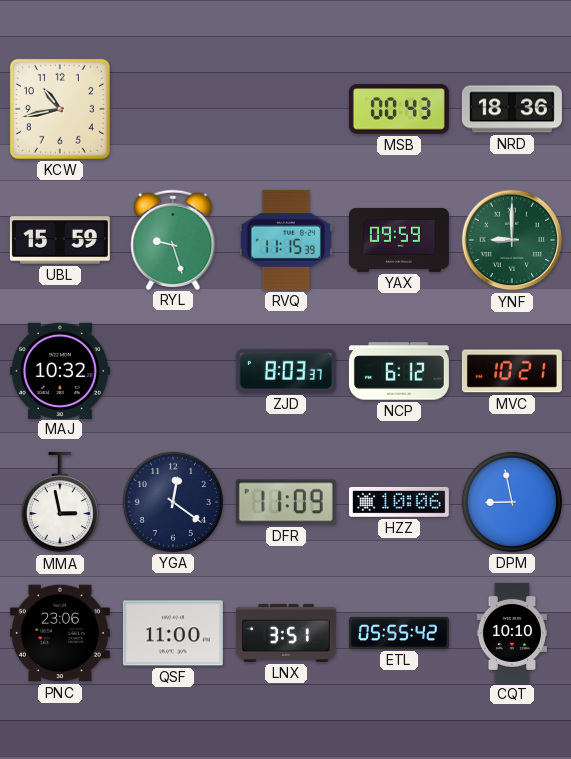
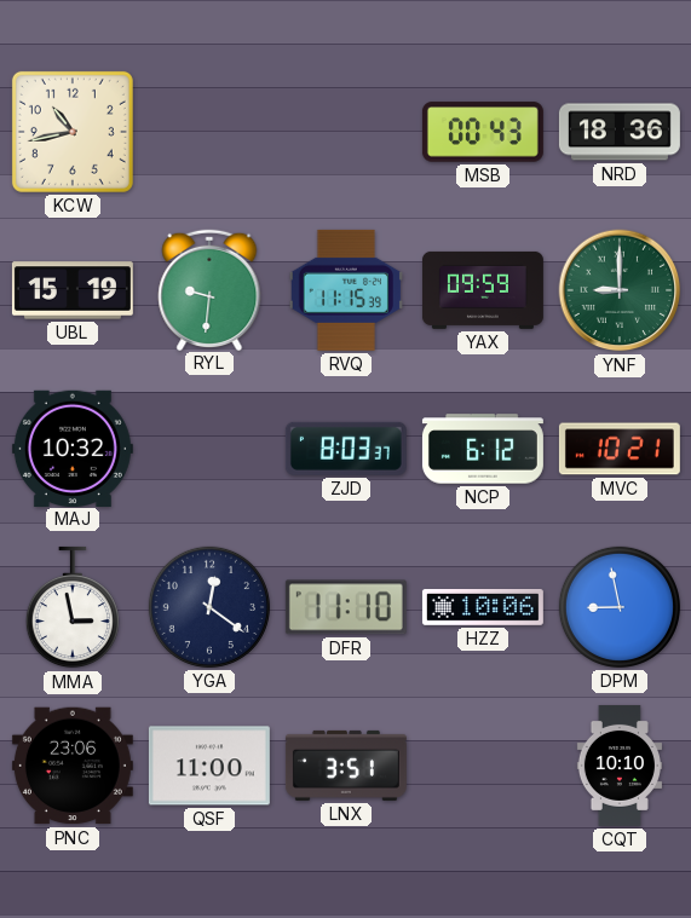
UBL: 15:59 -> 15:19 (73, 290)
RYL: 9:27 -> 9:31 (209, 289)
DFR: 11:09 -> 11:10 (346, 607)
ETL: 05:55 -> none (399, 633)
